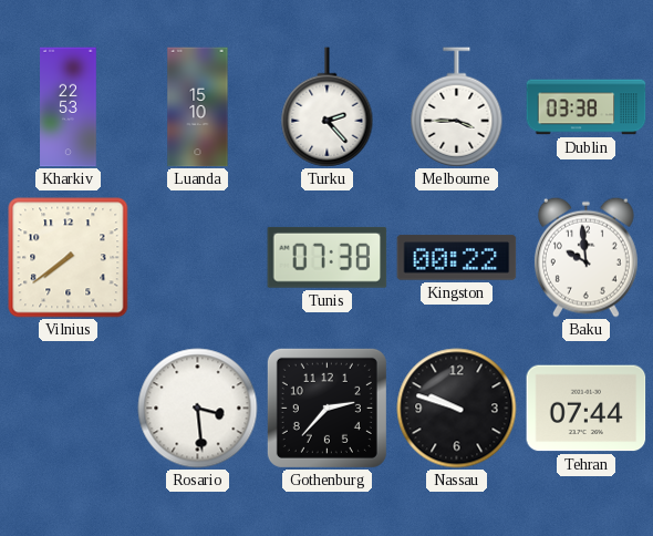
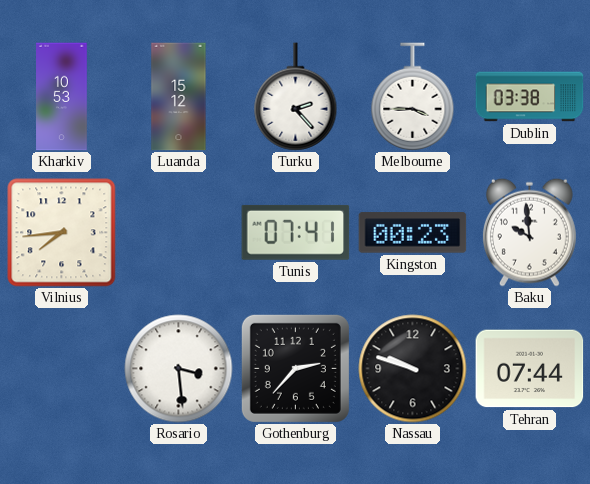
Kharkiv: 22:53 -> 10:53 (62, 97)
Luanda: 15:10 -> 15:12 (179, 97)
Vilnius: 7:39 -> 7:44 (62, 233)
Tunis: 07:38 -> 07:41 (296, 232)
Kingston: 00:22 -> 00:23 (413, 233)
